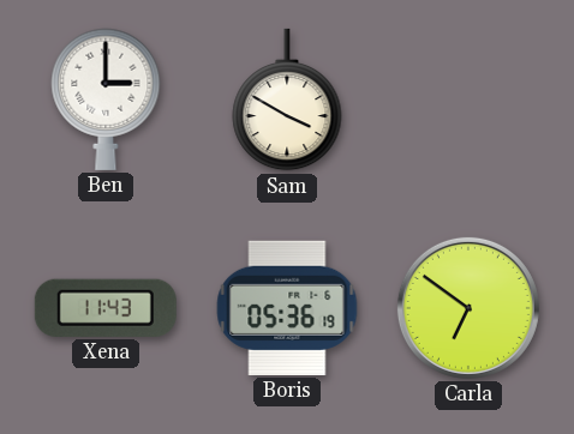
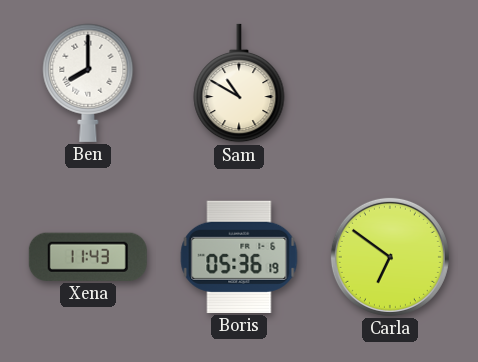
Ben: 3:00 -> 8:00 (88, 83)
Sam: 3:50 -> 10:50 (239, 83)
